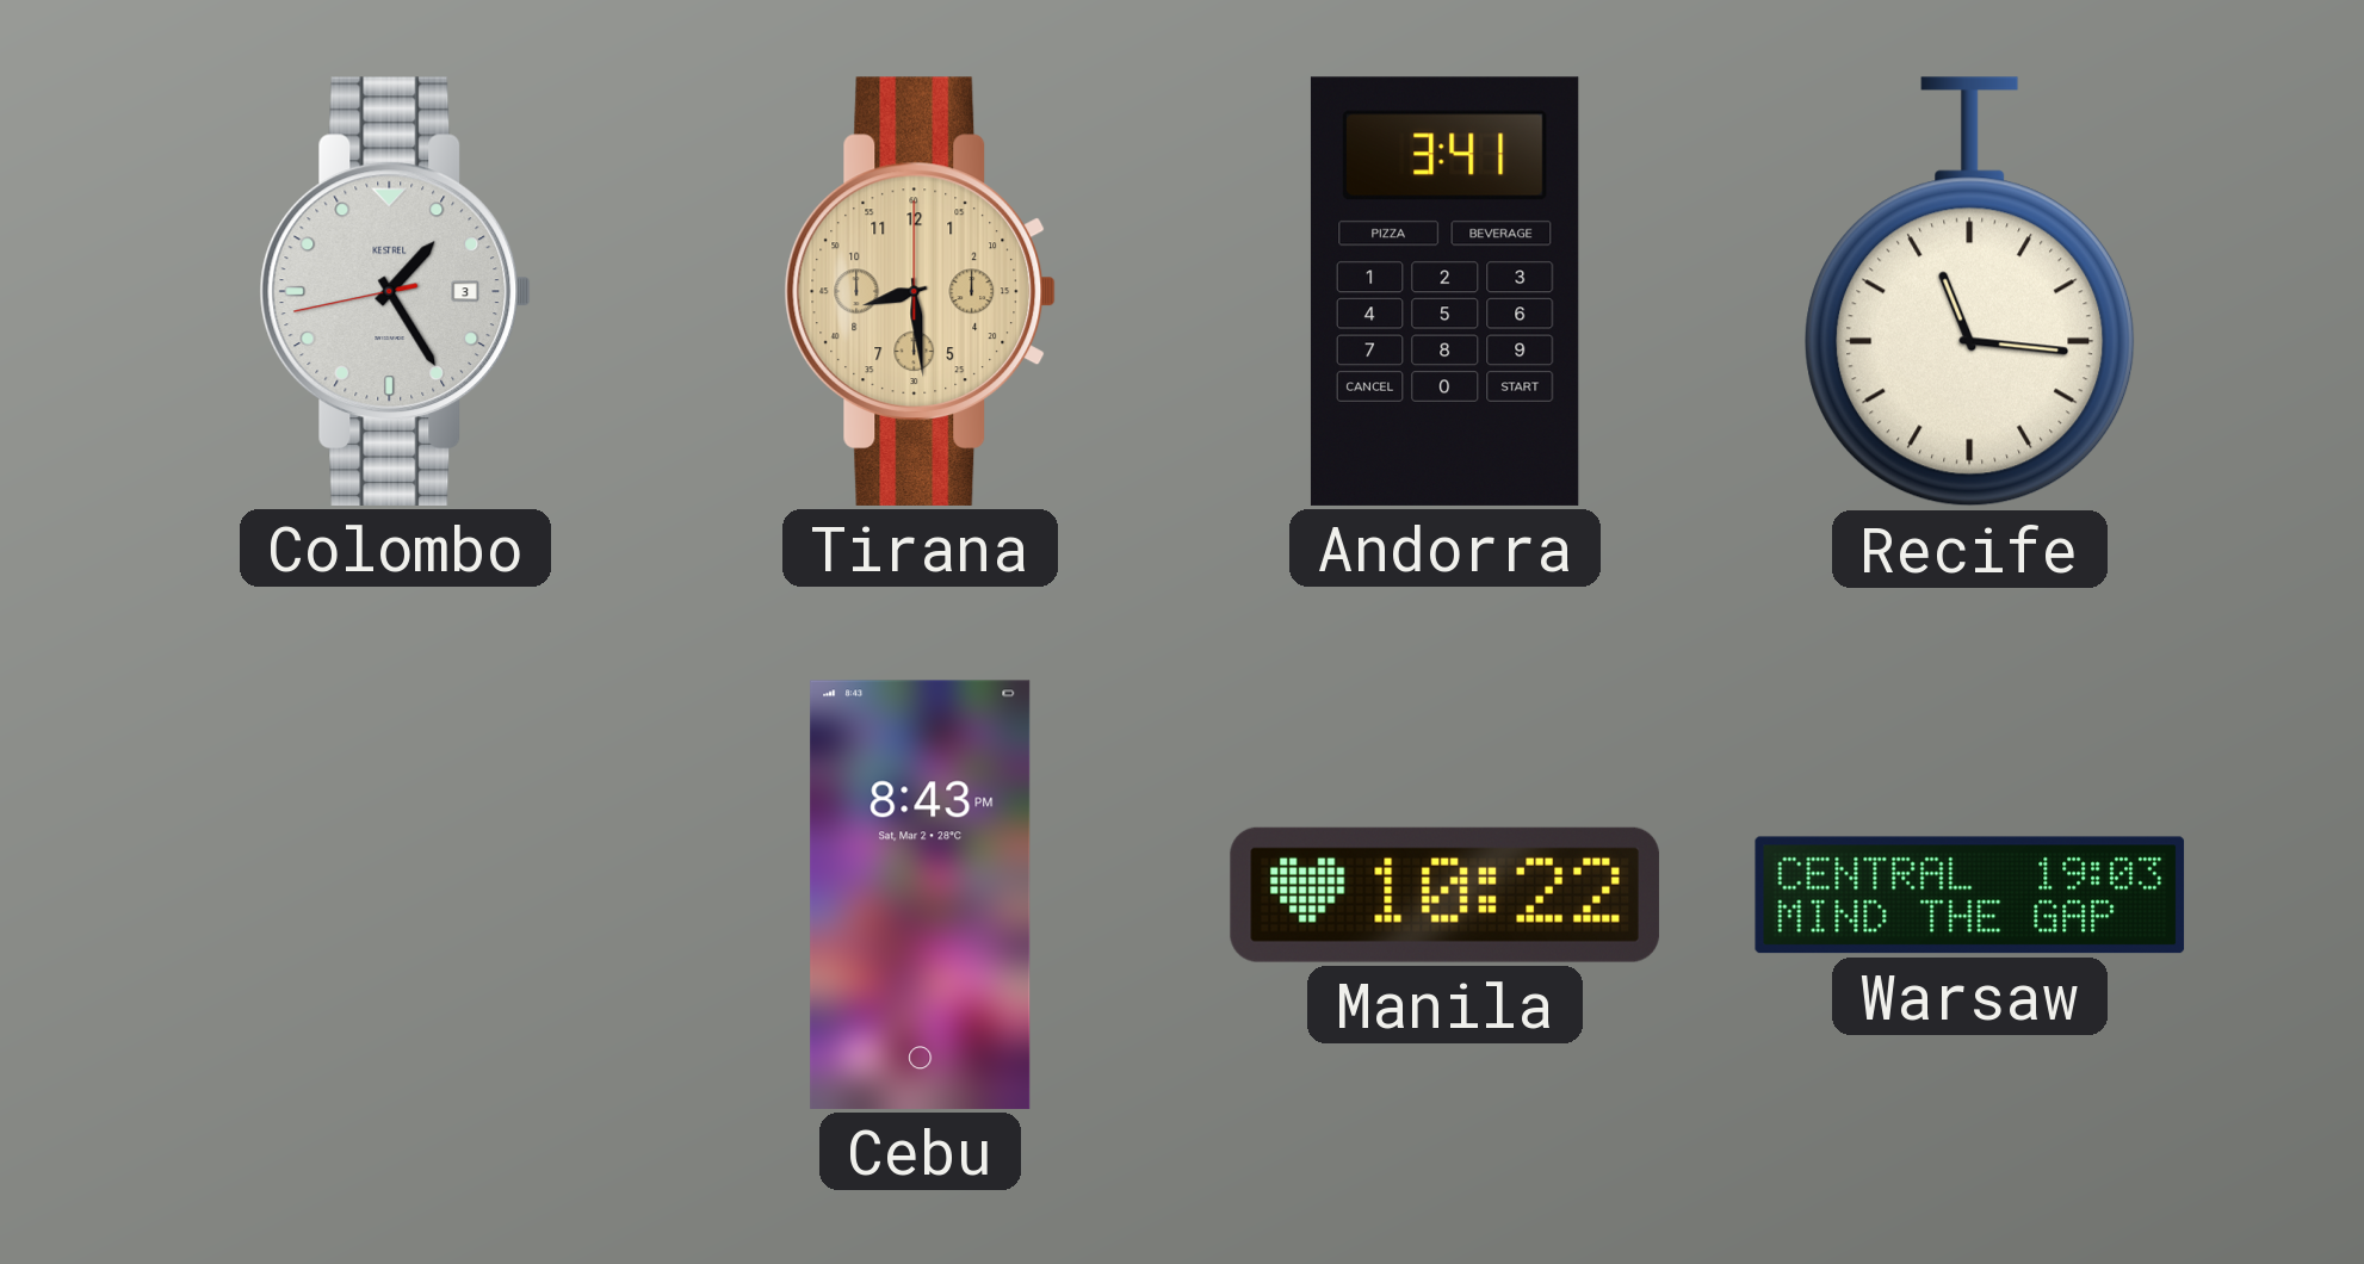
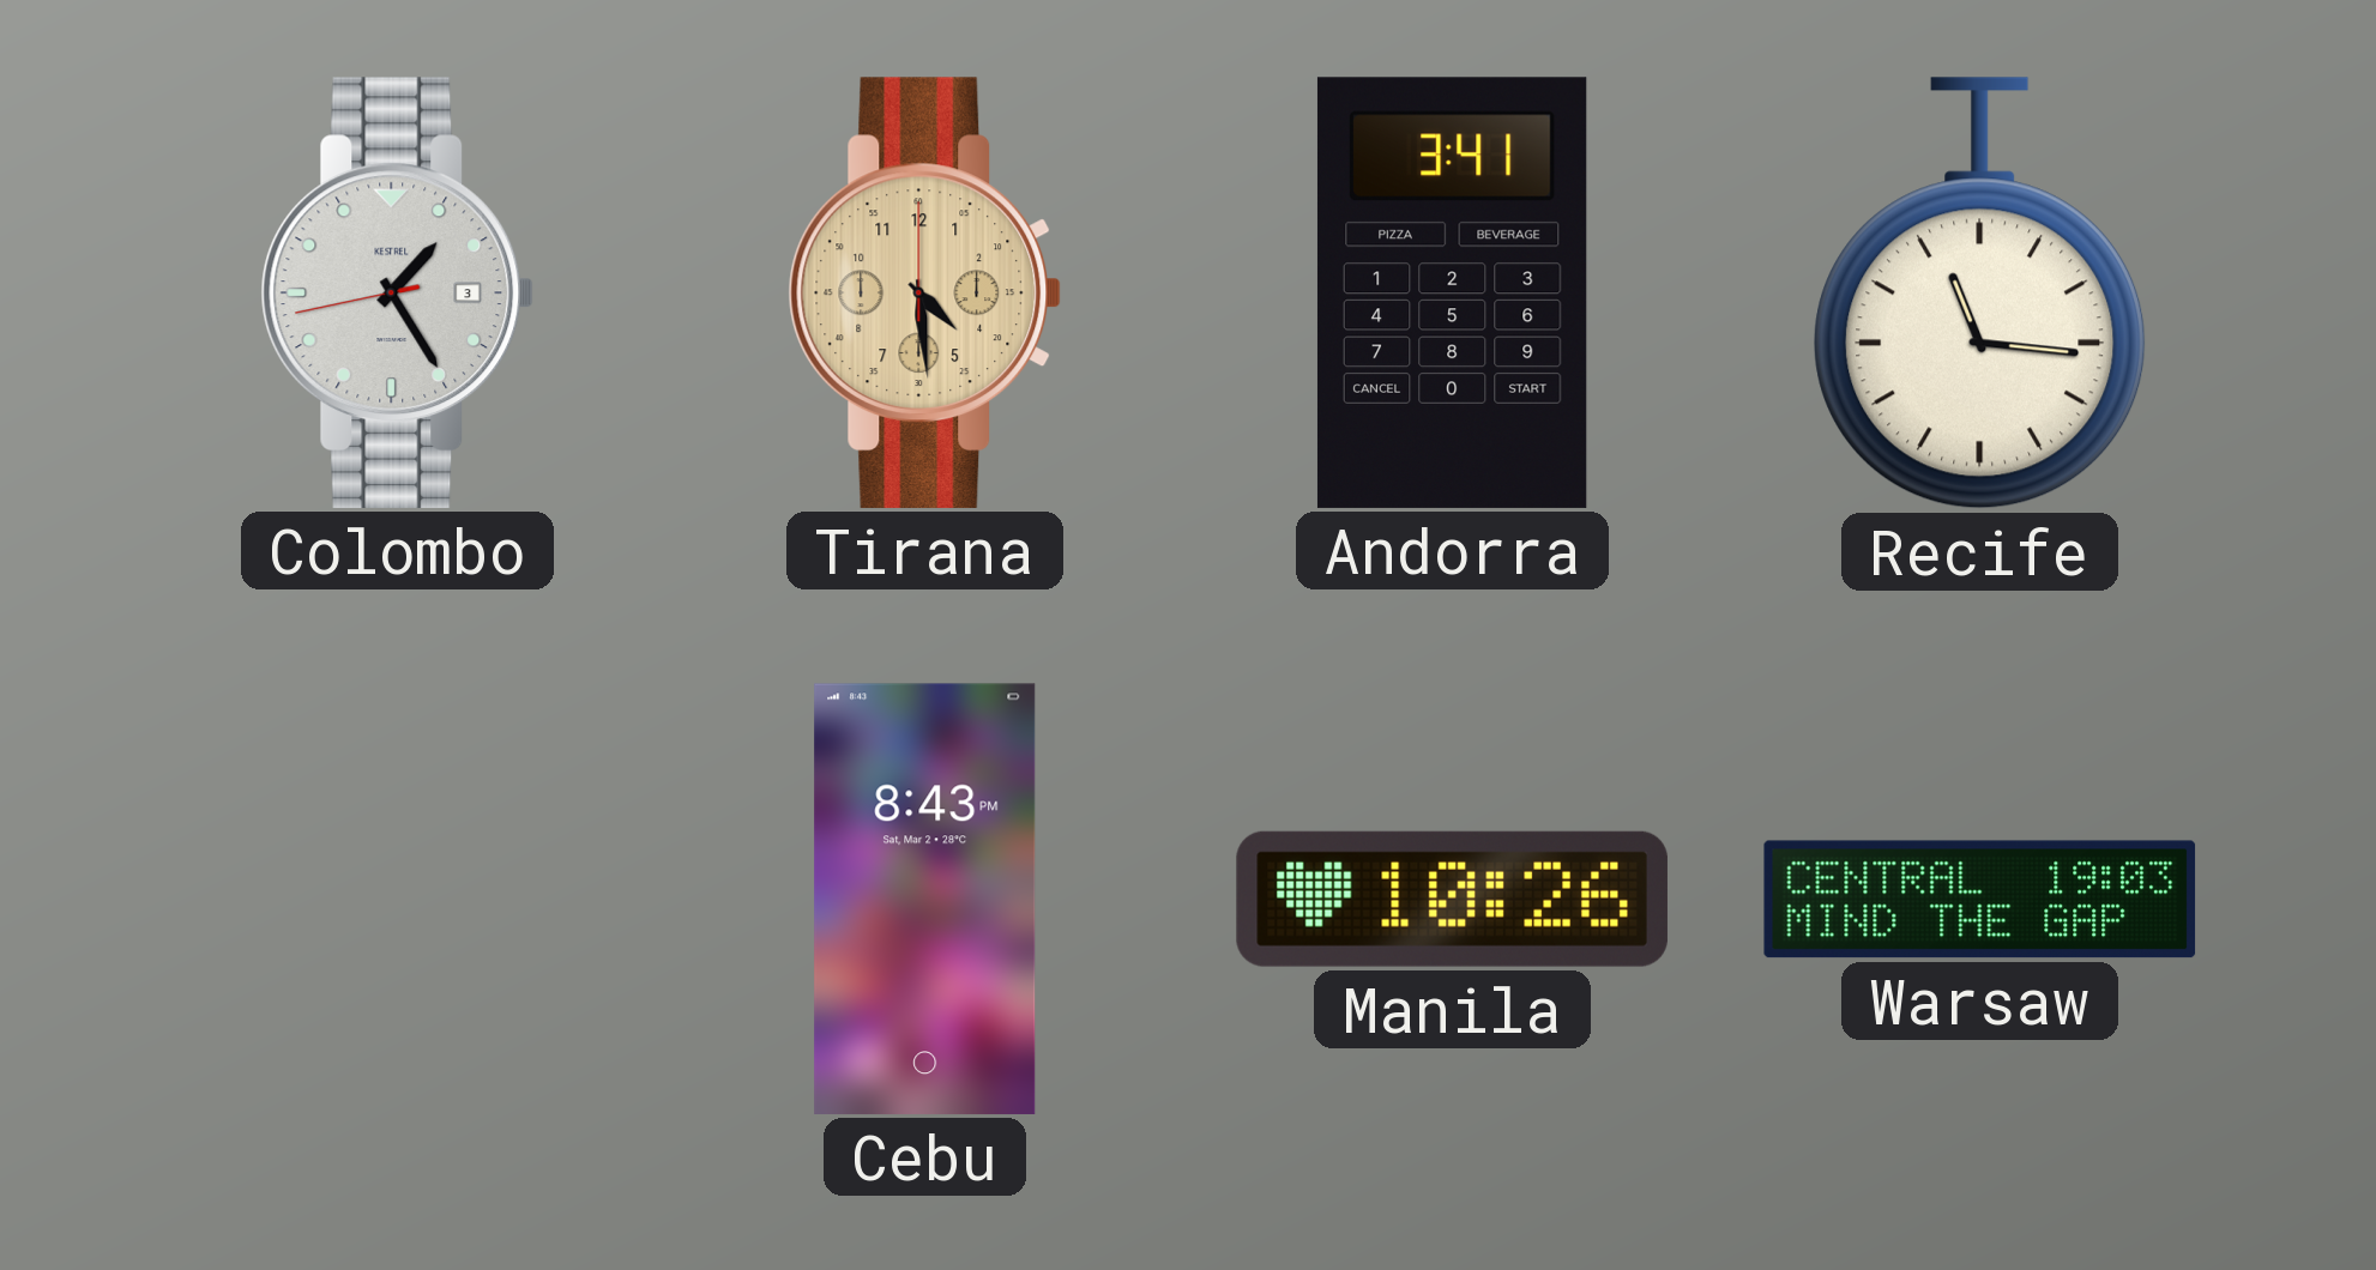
Tirana: 8:29 -> 4:29 (925, 292)
Manila: 10:22 -> 10:26 (1452, 899)
